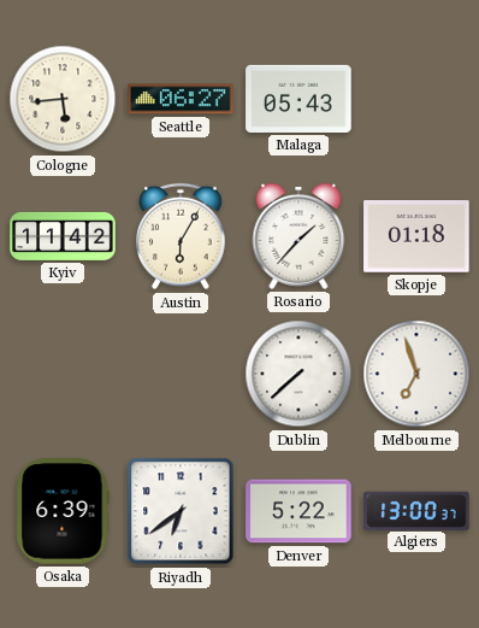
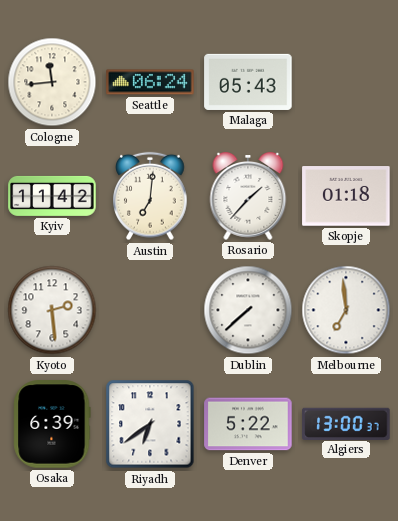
Cologne: 5:44 -> 11:44 (52, 82)
Seattle: 06:27 -> 06:24 (150, 82)
Austin: 6:05 -> 7:01 (150, 196)
Kyoto: none -> 2:29 (52, 310)
Melbourne: 6:57 -> 6:59 (346, 310)
